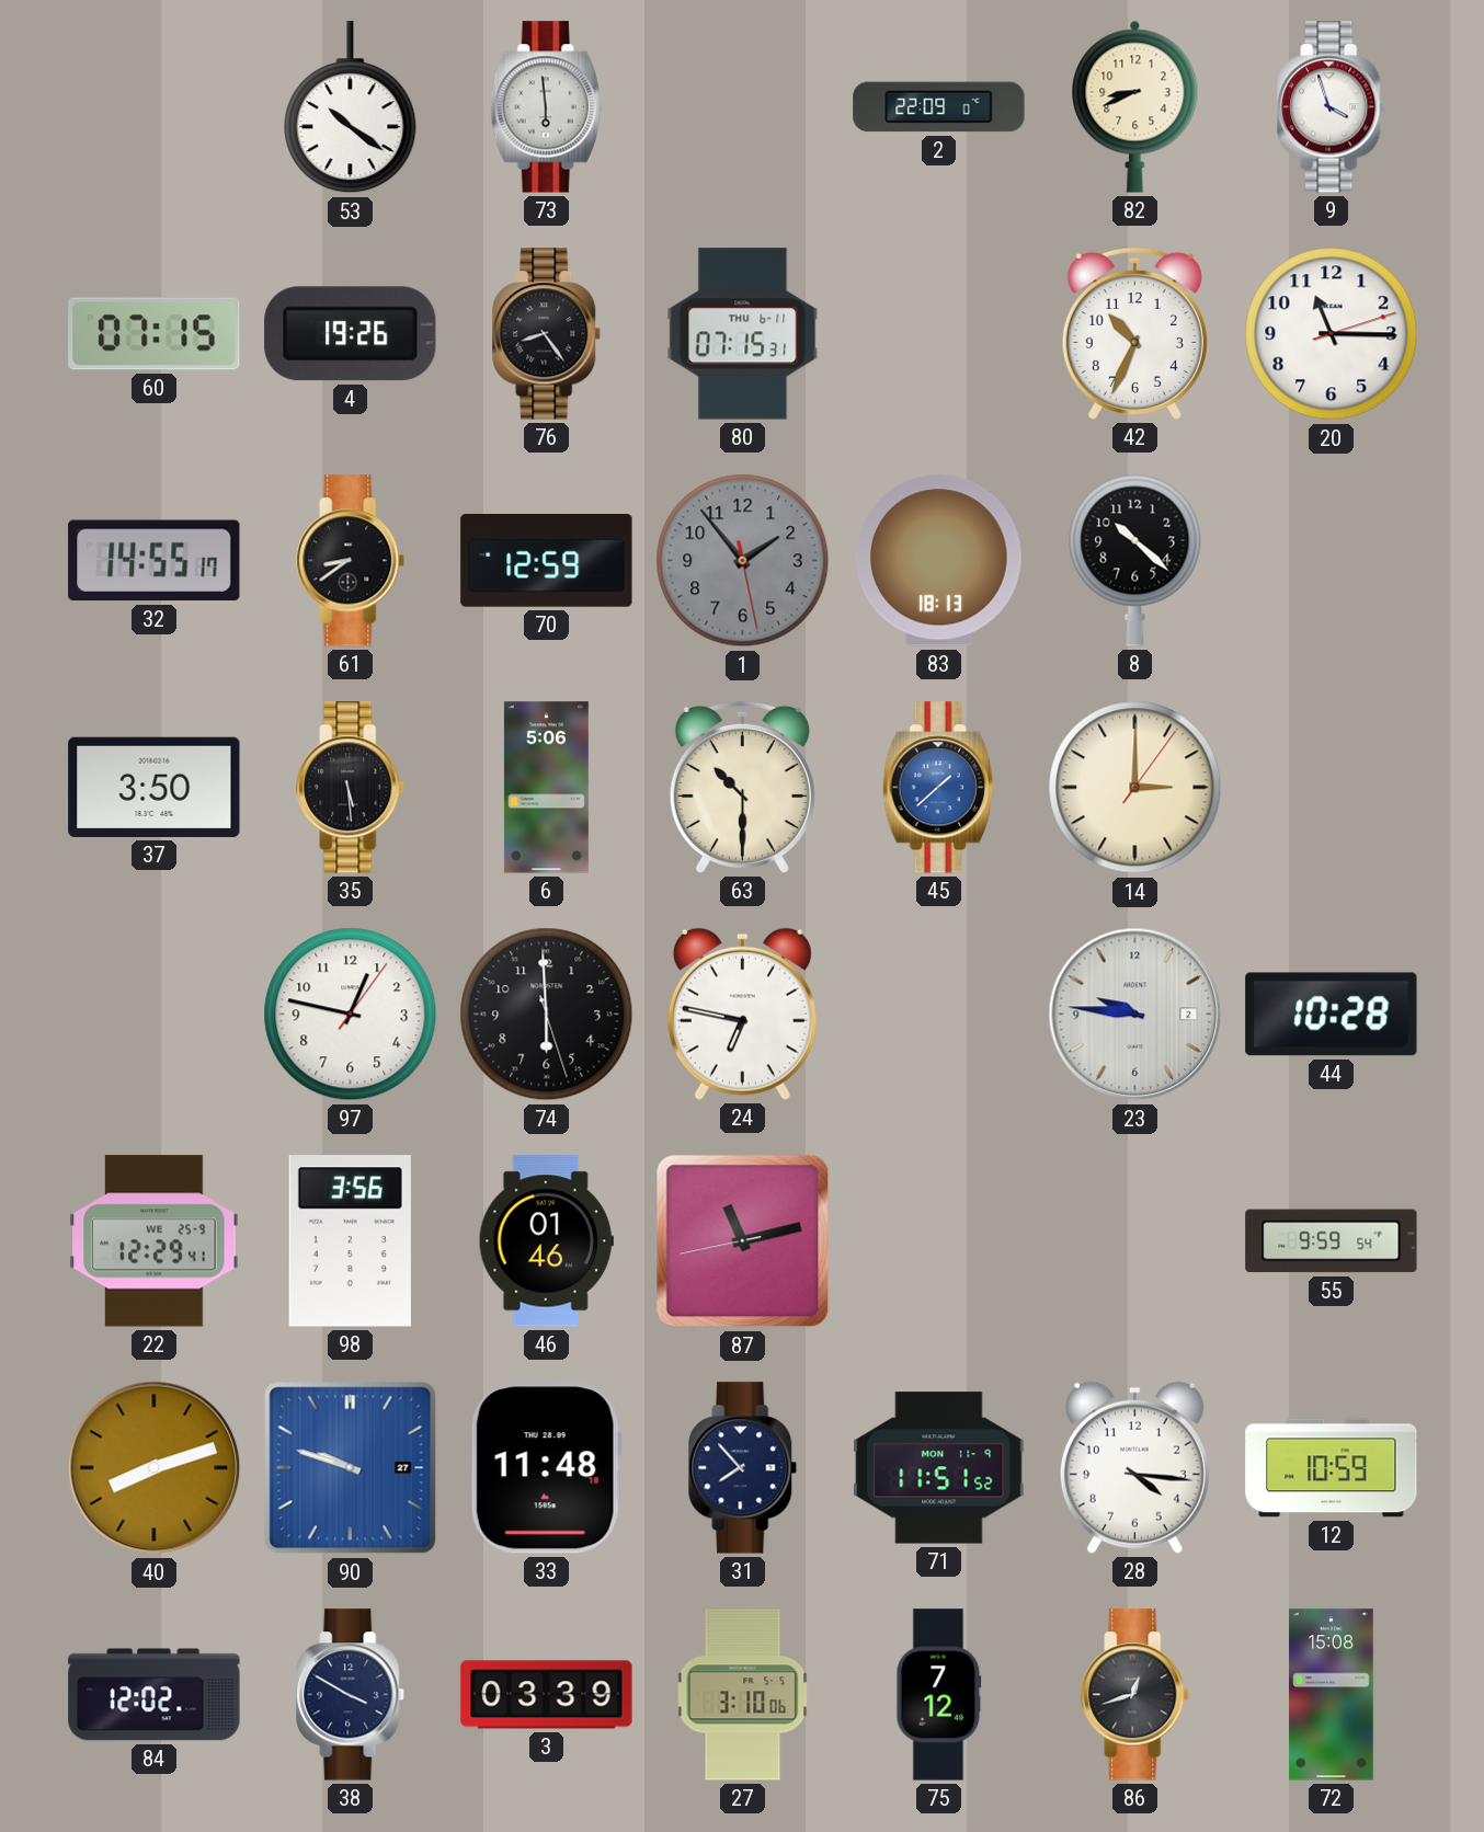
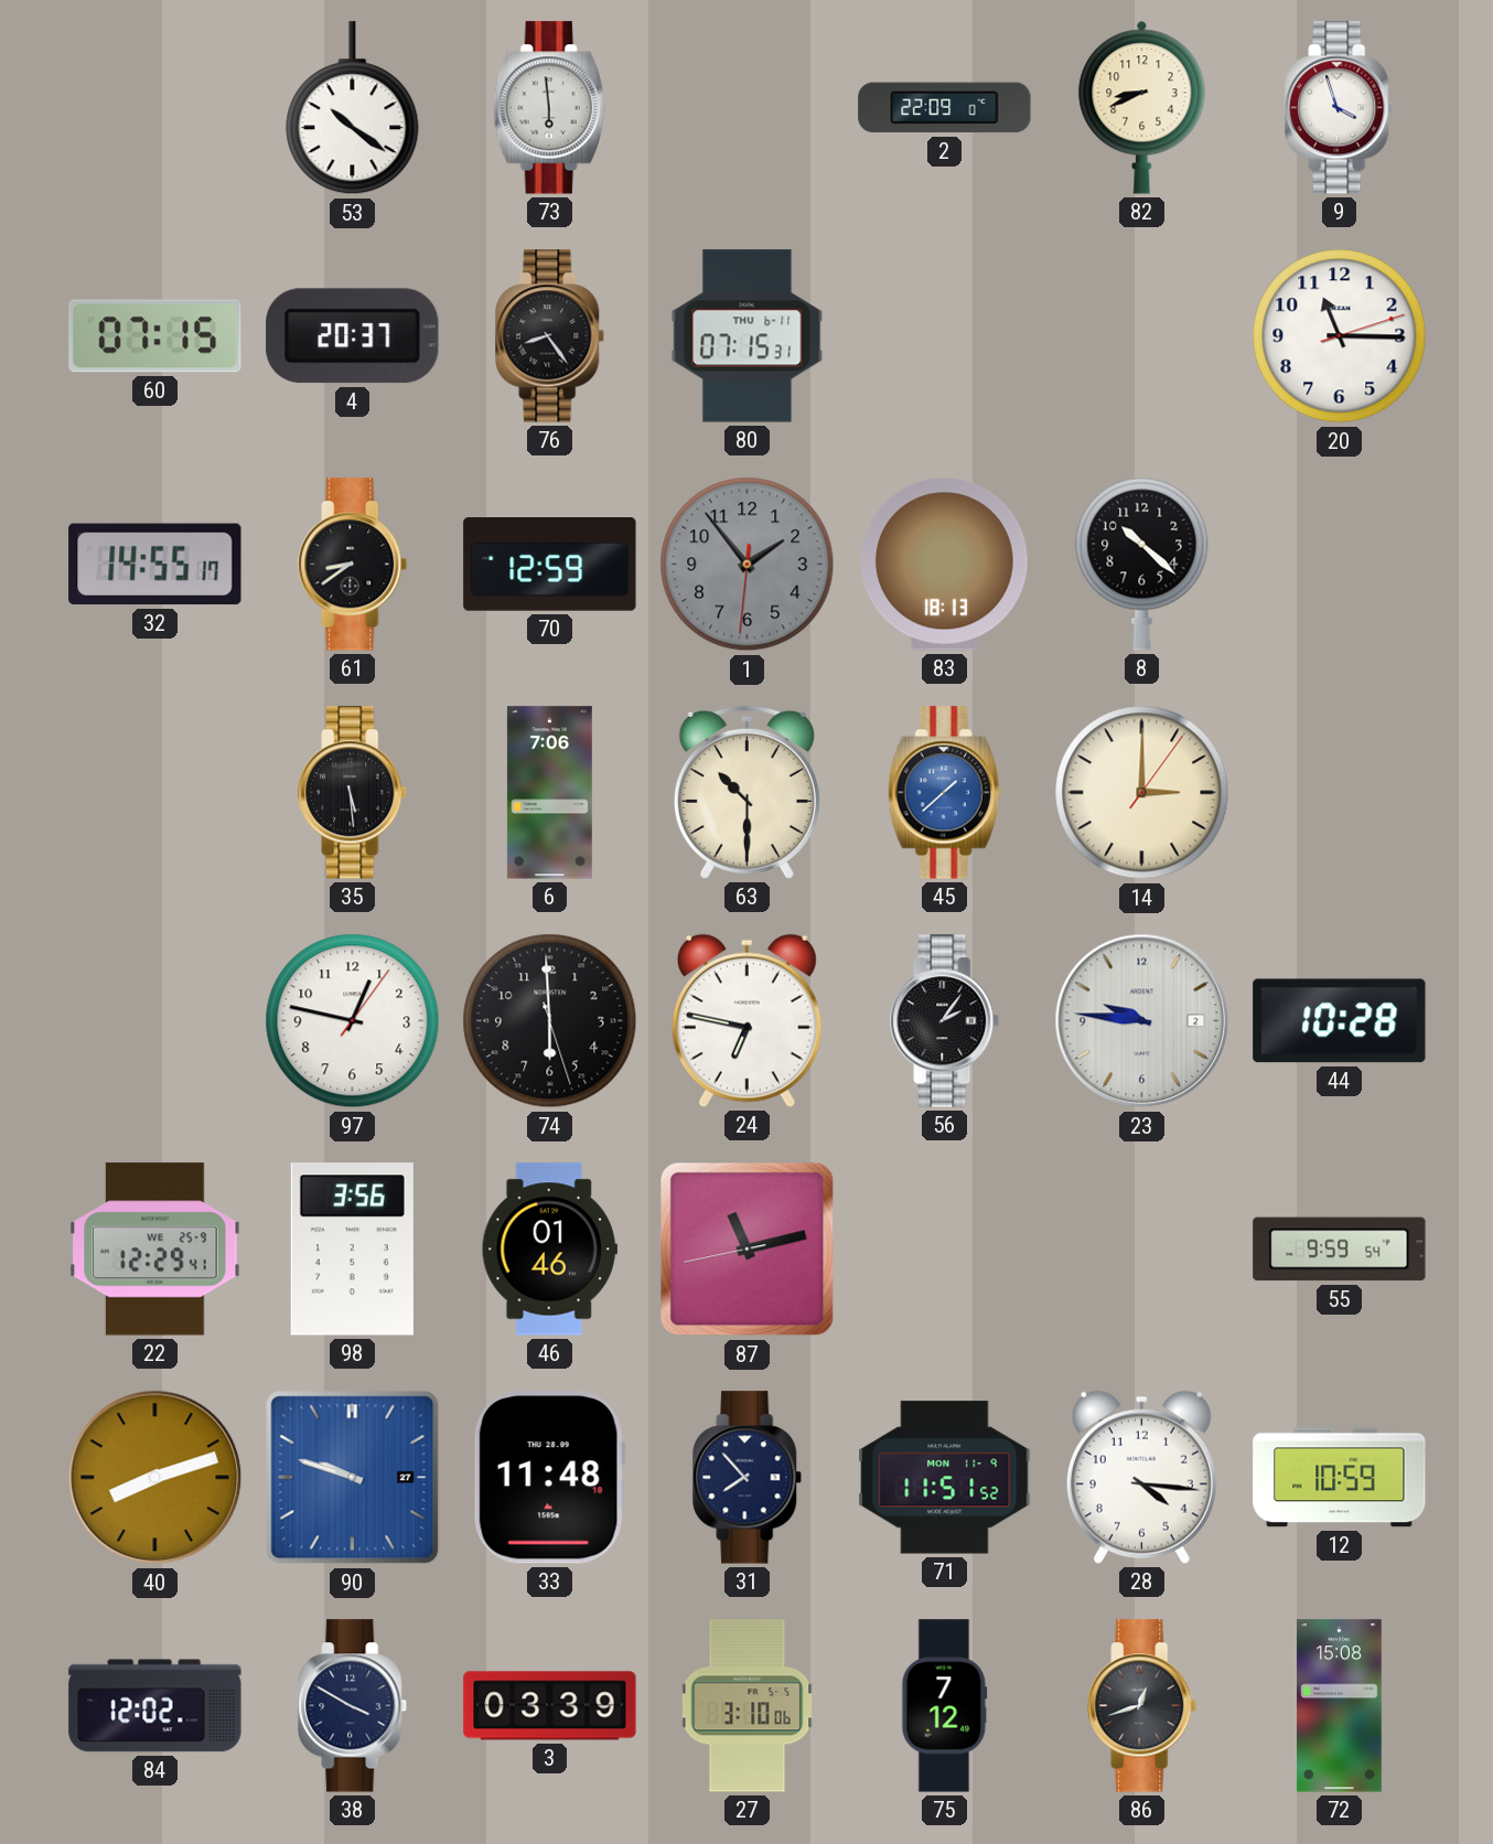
4: 19:26 -> 20:37 (353, 336)
42: 10:34 -> none (1134, 333)
1: 1:53:28 -> 1:53:31 (748, 565)
37: 3:50 -> none (155, 787)
6: 5:06 -> 7:06 (549, 793)
56: none -> 2:06 (945, 1021)
